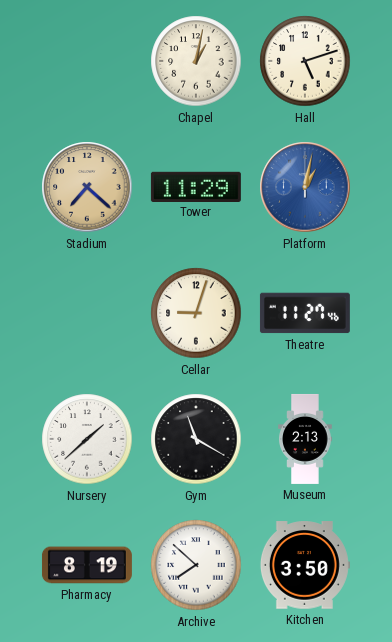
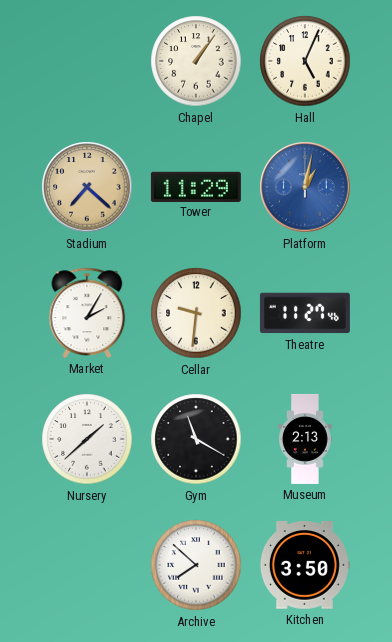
Chapel: 1:02 -> 1:06 (196, 61)
Hall: 5:12 -> 5:04 (305, 61)
Market: none -> 2:05 (87, 313)
Cellar: 9:03 -> 9:31 (196, 313)
Pharmacy: 8:19 -> none (87, 565)
